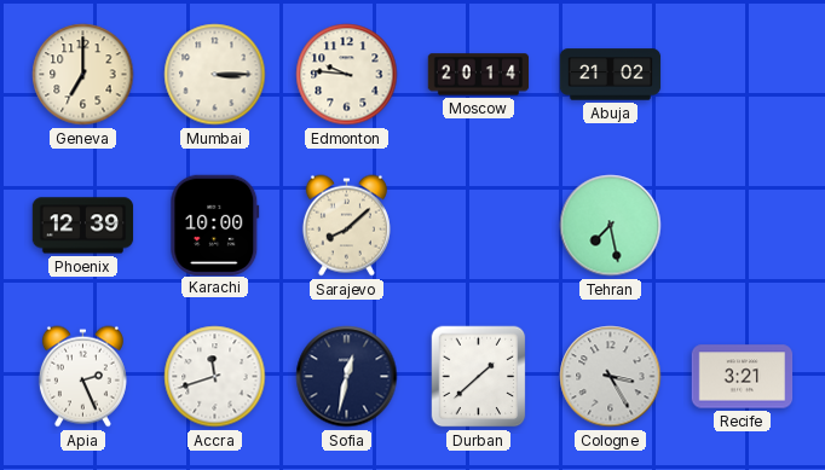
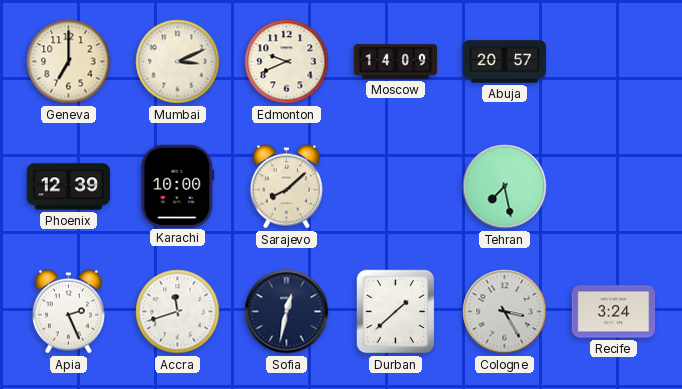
Mumbai: 3:15 -> 3:11 (178, 62)
Edmonton: 9:46 -> 9:41 (287, 62)
Moscow: 20:14 -> 14:09 (396, 62)
Abuja: 21:02 -> 20:57 (505, 62)
Recife: 3:21 -> 3:24 (614, 312)
